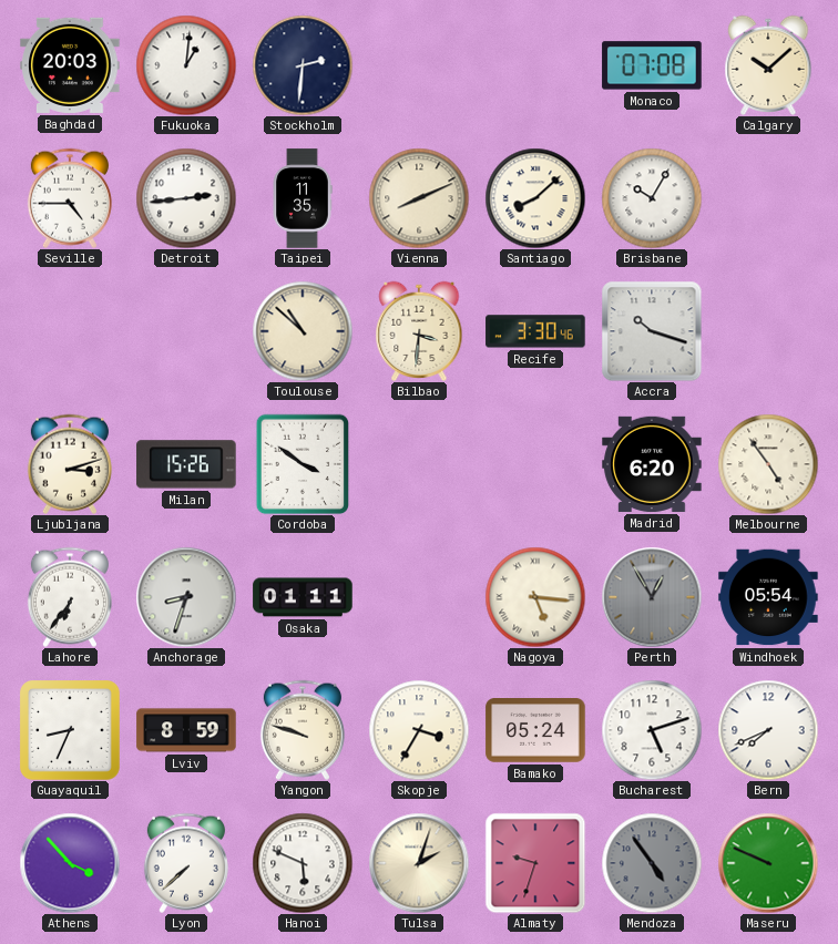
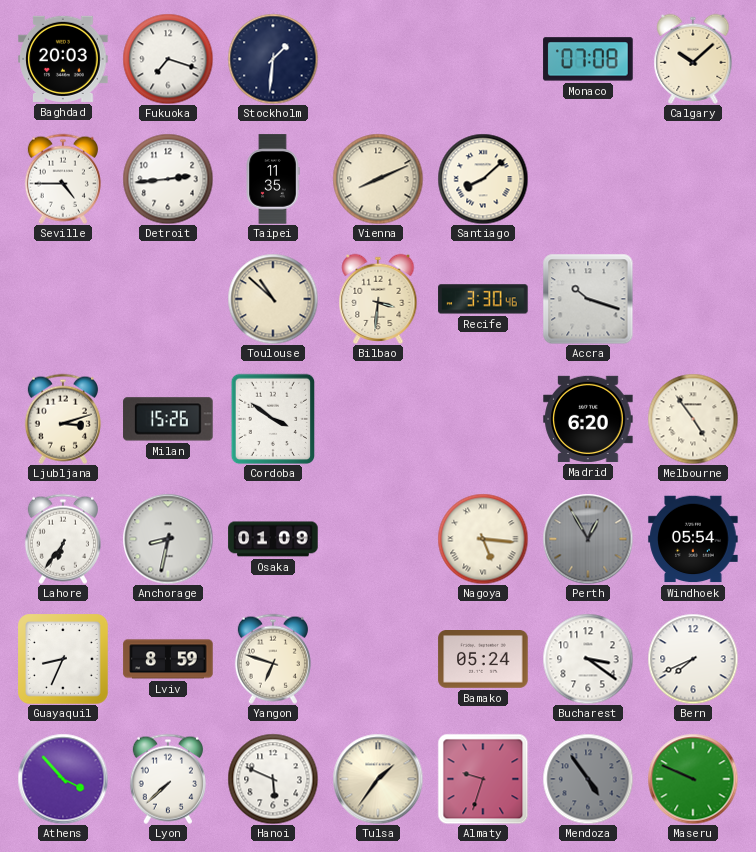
Fukuoka: 1:01 -> 7:18 (168, 59)
Stockholm: 2:31 -> 1:31 (273, 59)
Brisbane: 10:05 -> none (652, 198)
Anchorage: 8:33 -> 8:32 (168, 539)
Osaka: 01:11 -> 01:09 (273, 539)
Yangon: 9:48 -> 6:48 (273, 659)
Skopje: 3:35 -> none (419, 730)
Bucharest: 5:12 -> 3:21 (588, 659)
Tulsa: 2:03 -> 1:36 (378, 779)
